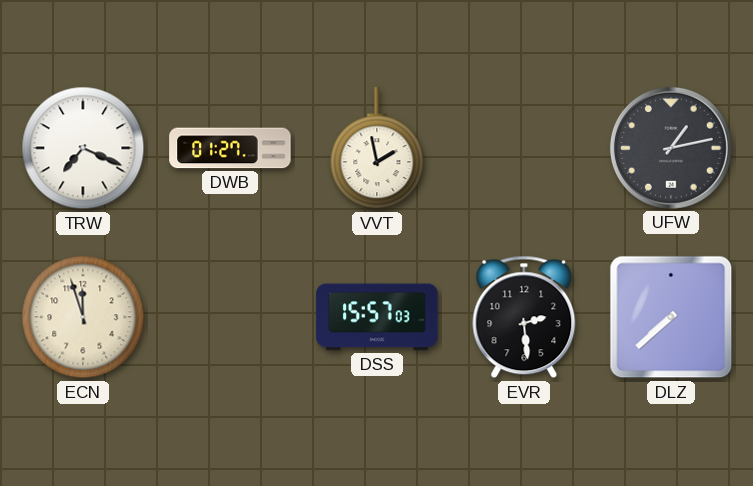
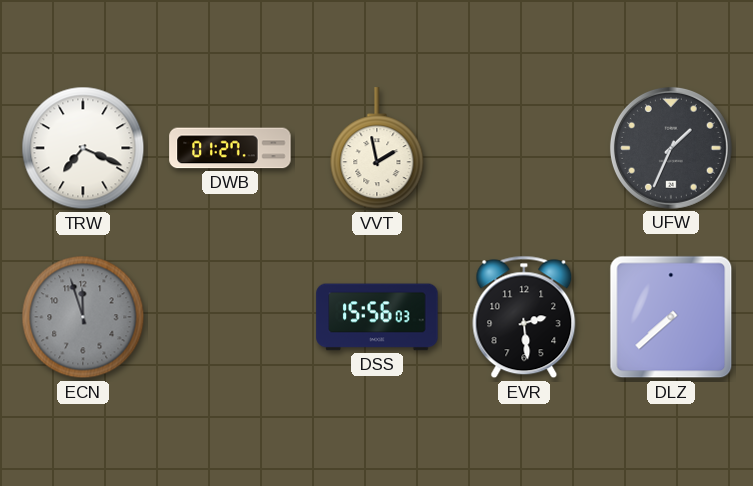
UFW: 1:13 -> 1:34 (671, 148)
ECN dial: cream -> grey (83, 317)
DSS: 15:57 -> 15:56 (377, 317)
